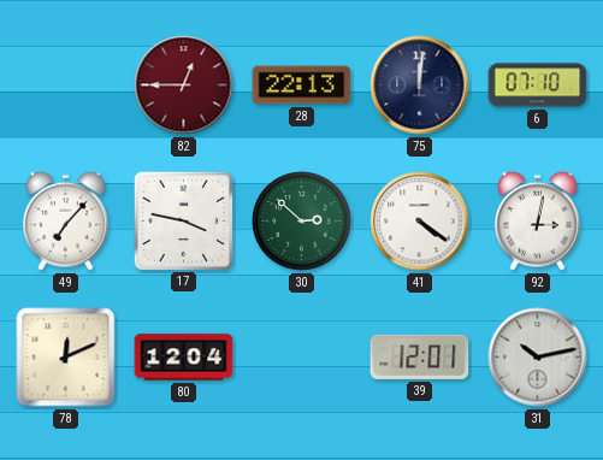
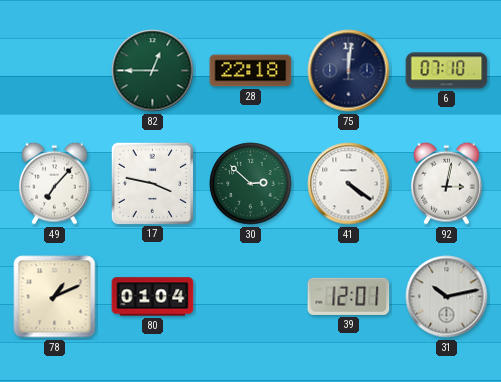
82 dial: burgundy -> green (153, 71)
28: 22:13 -> 22:18 (251, 71)
78: 12:11 -> 1:11 (55, 297)
80: 12:04 -> 01:04 (153, 297)
